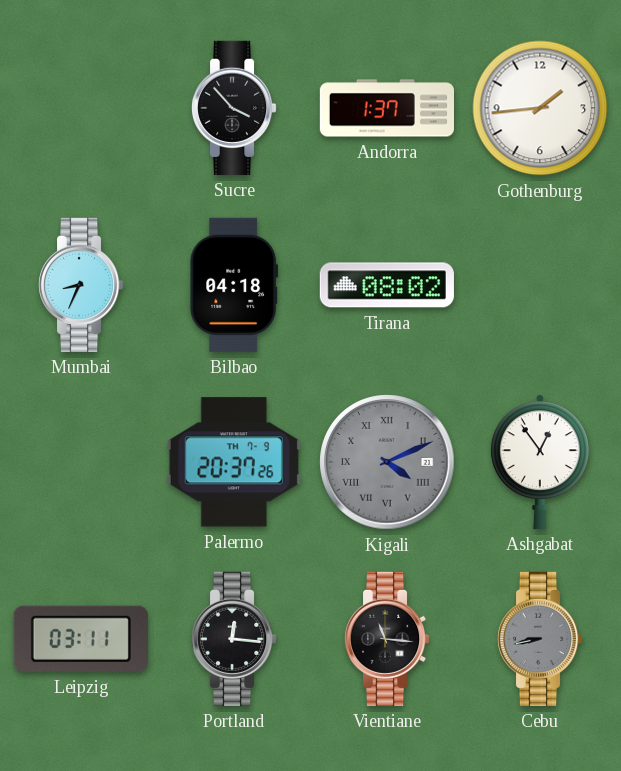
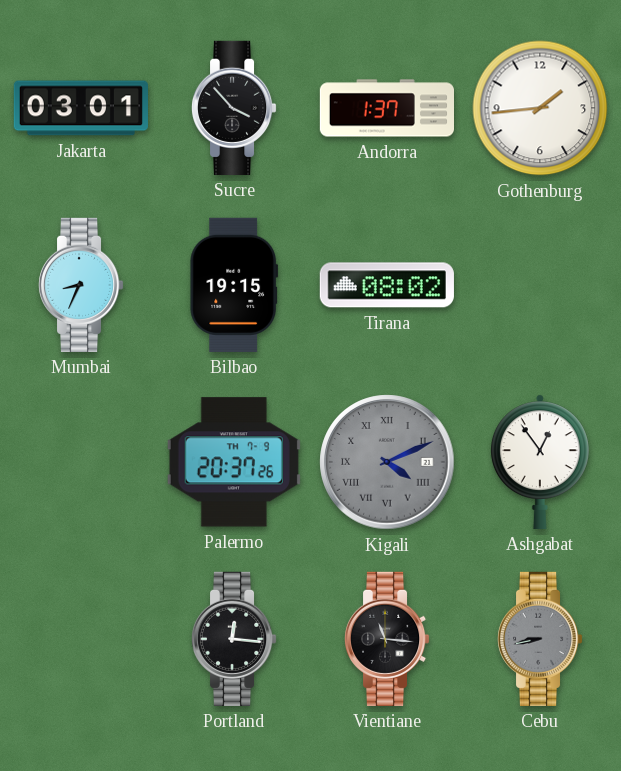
Jakarta: none -> 03:01 (81, 108)
Bilbao: 04:18 -> 19:15 (234, 285)
Leipzig: 03:11 -> none (81, 639)
